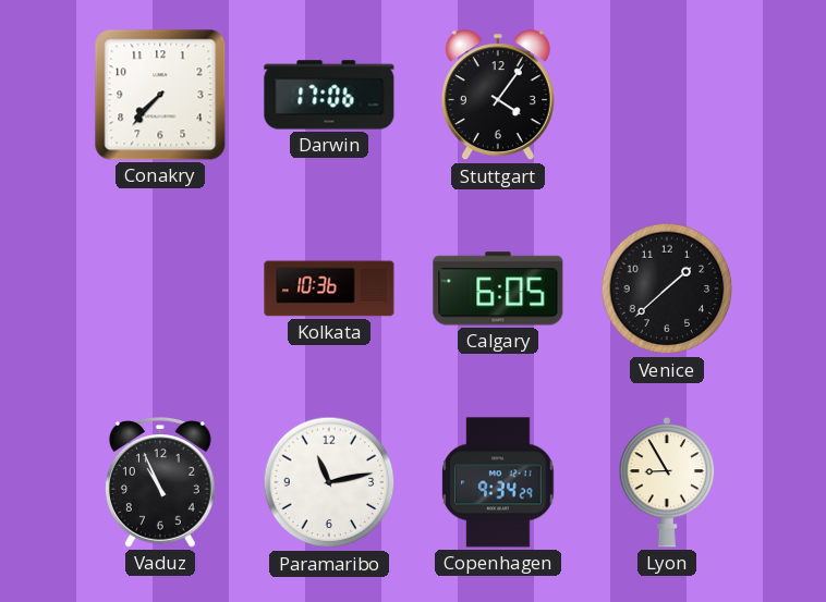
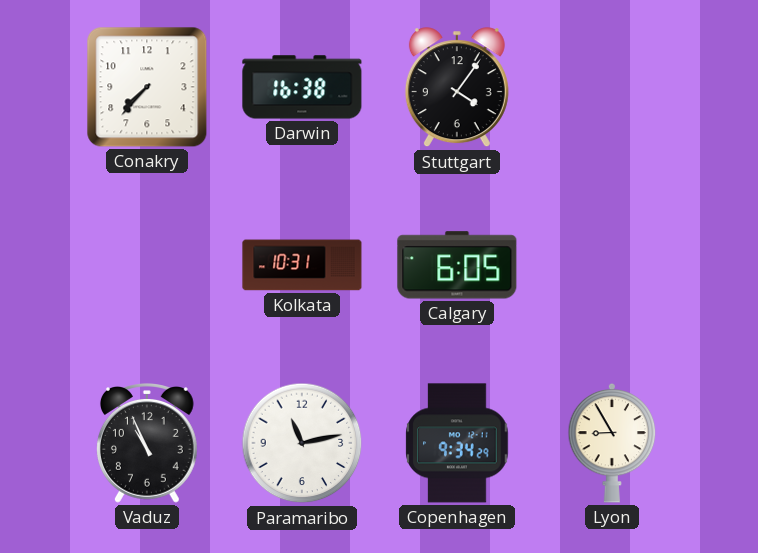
Darwin: 17:06 -> 16:38 (302, 87)
Kolkata: 10:36 -> 10:31 (302, 265)
Venice: 1:38 -> none (667, 288)
